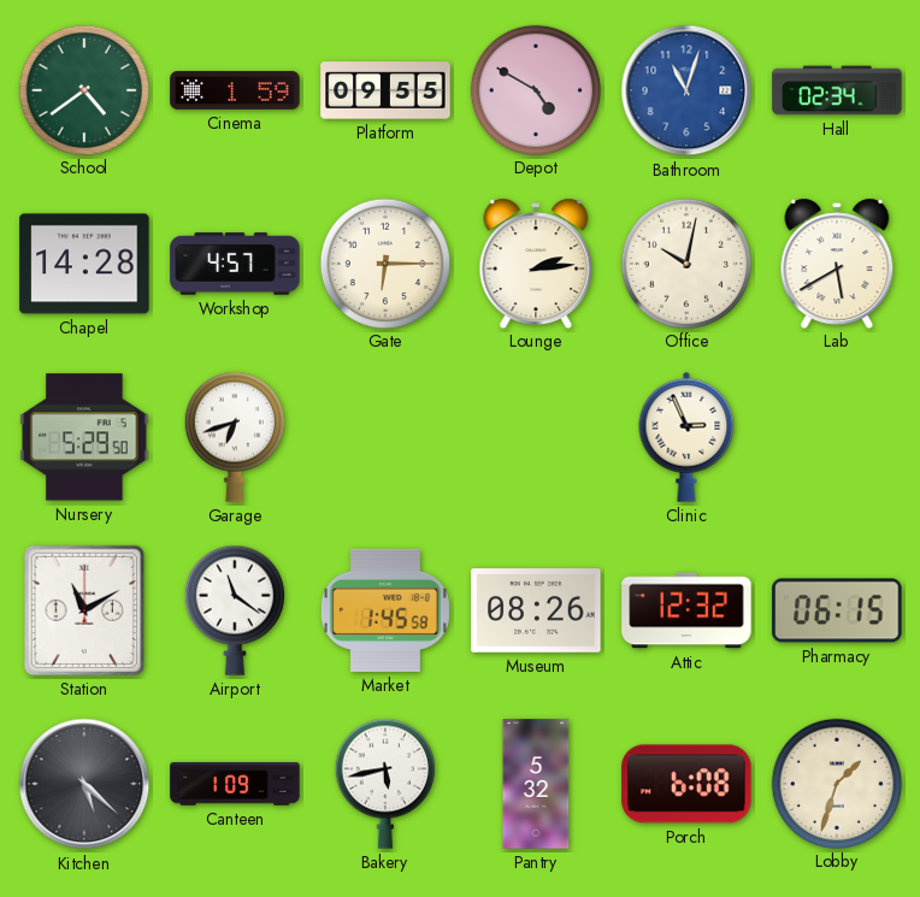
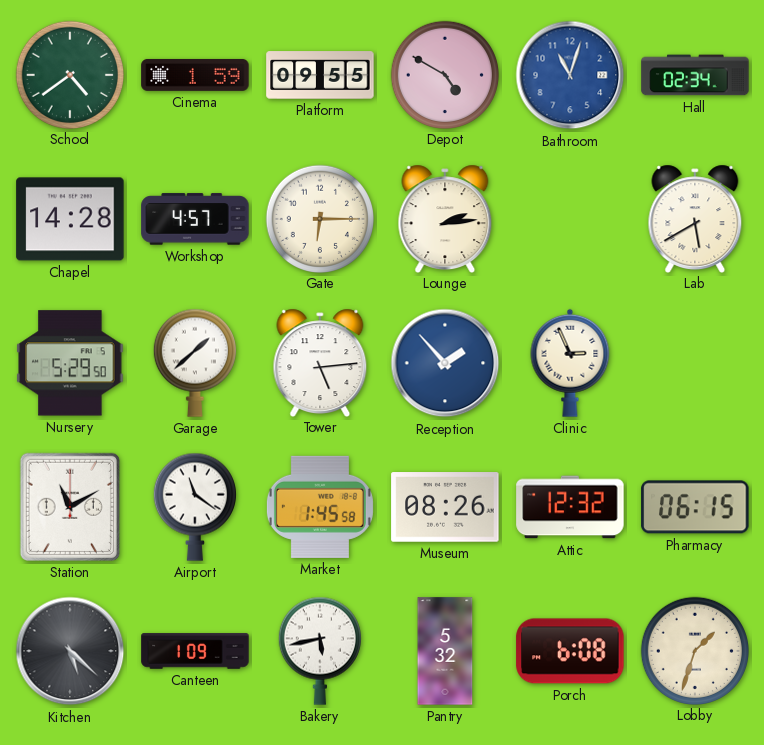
Office: 10:02 -> none (685, 262)
Garage: 6:42 -> 1:38 (195, 363)
Tower: none -> 5:14 (320, 362)
Reception: none -> 1:53 (445, 363)
